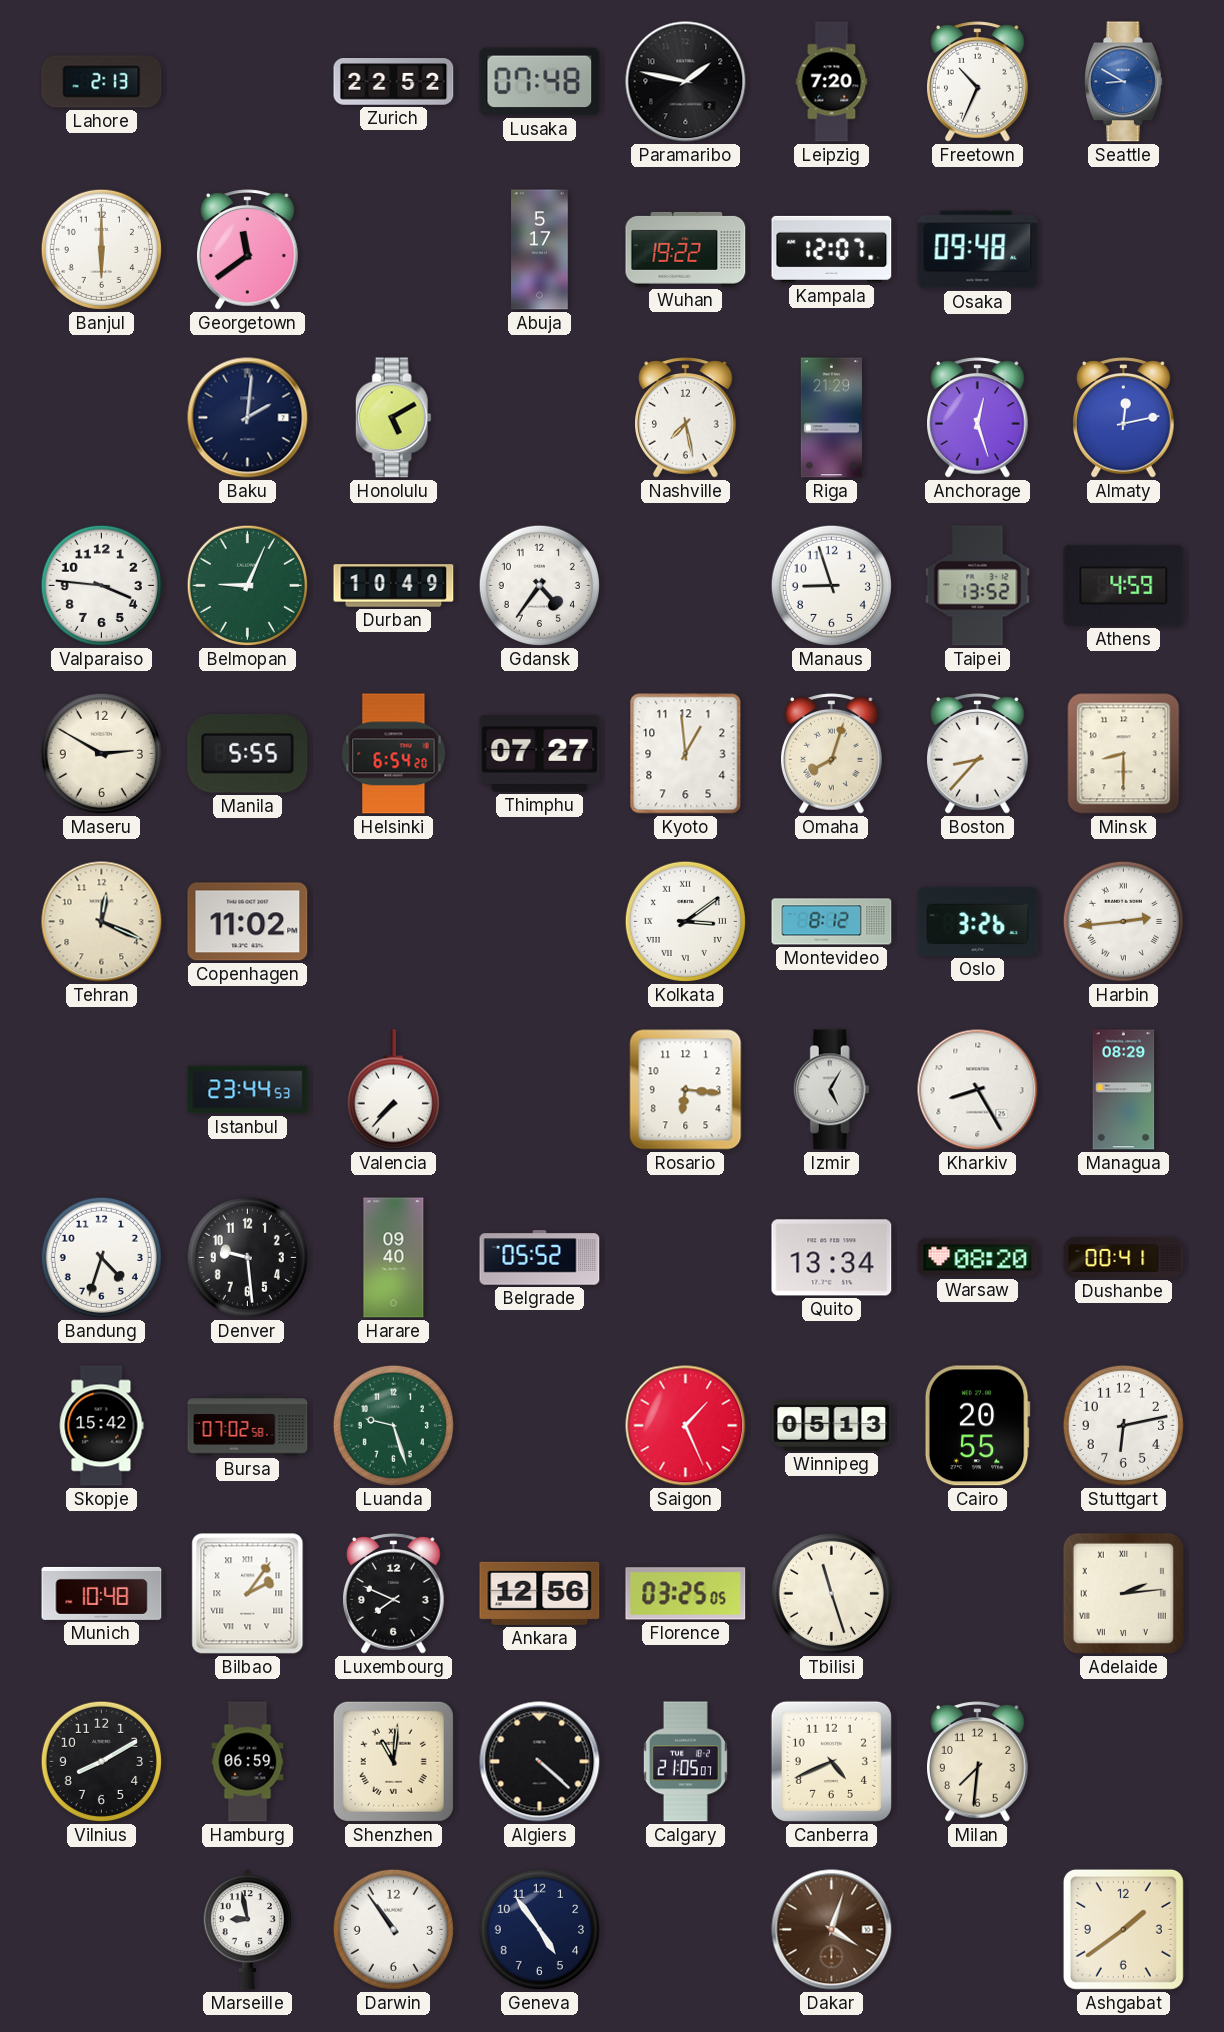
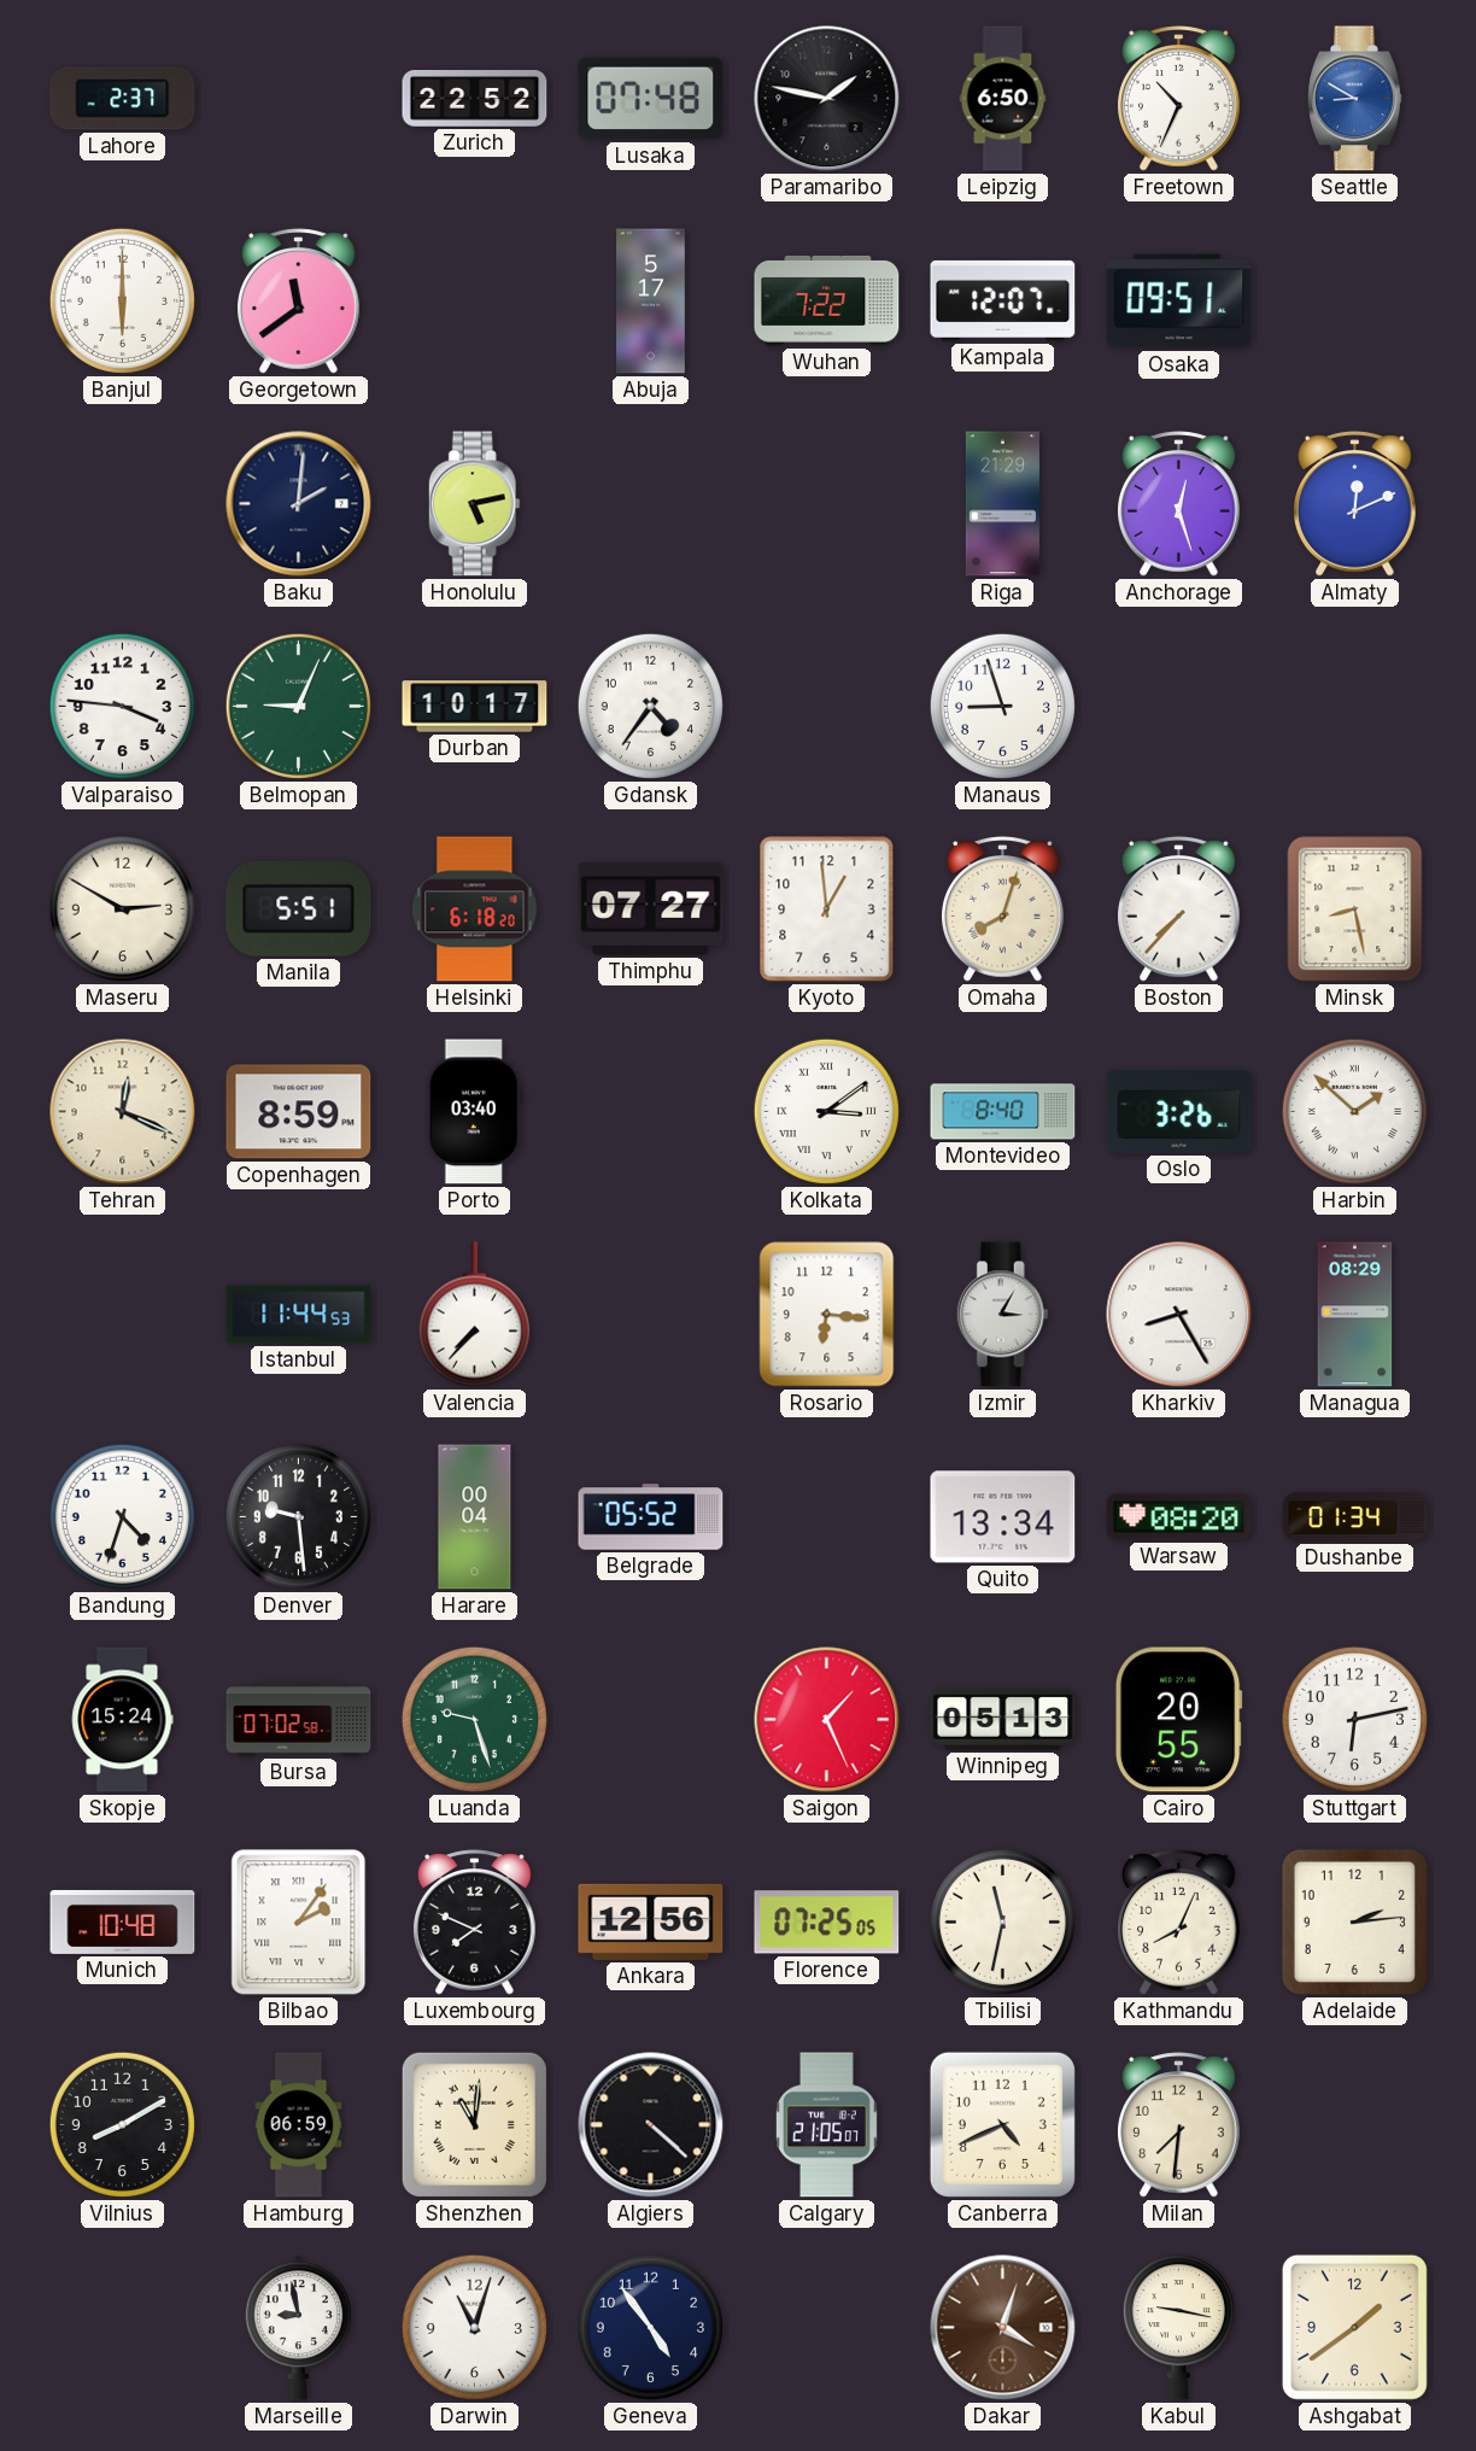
Lahore: 2:13 -> 2:37 (123, 99)
Leipzig: 7:20 -> 6:50 (1003, 99)
Wuhan: 19:22 -> 7:22 (827, 300)
Osaka: 09:48 -> 09:51 (1179, 302)
Honolulu: 5:10 -> 5:13 (474, 504)
Nashville: 7:28 -> none (686, 418)
Almaty: 12:13 -> 12:11 (1355, 504)
Durban: 10:49 -> 10:17 (475, 707)
Taipei: 13:52 -> none (978, 586)
Athens: 4:59 -> none (1124, 585)
Manila: 5:55 -> 5:51 (299, 909)
Helsinki: 6:54 -> 6:18 (475, 909)
Boston: 8:37 -> 7:37 (1179, 909)
Minsk: 8:30 -> 8:28 (1355, 909)
Copenhagen: 11:02 -> 8:59 (299, 1112)
Porto: none -> 03:40 (474, 1112)
Montevideo: 8:12 -> 8:40 (1003, 1112)
Harbin: 2:44 -> 1:52 (1354, 1111)
Istanbul: 23:44 -> 11:44 (299, 1315)
Izmir: 5:05 -> 3:05 (1002, 1315)
Harare: 09:40 -> 00:04 (475, 1517)
Dushanbe: 00:41 -> 01:34 (1355, 1516)
Skopje: 15:42 -> 15:24 (122, 1720)
Florence: 03:25 -> 07:25 (827, 1923)
Tbilisi: 11:27 -> 11:32 (1002, 1921)
Kathmandu: none -> 8:04 (1179, 1923)
Adelaide numerals: Roman -> Arabic (1354, 1921)
Darwin: 10:54 -> 11:03 (474, 2327)
Kabul: none -> 9:17 (1178, 2328)
